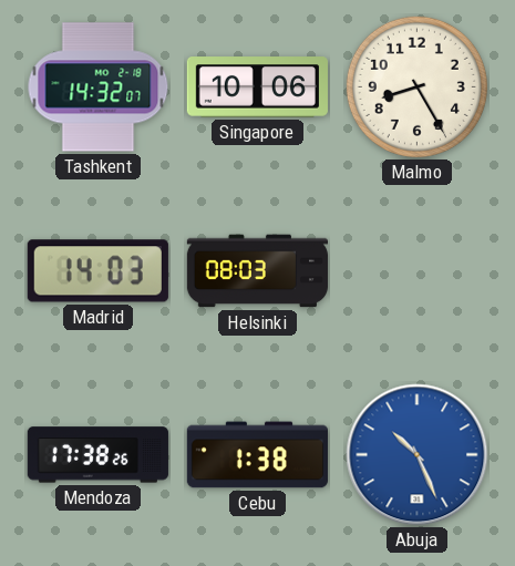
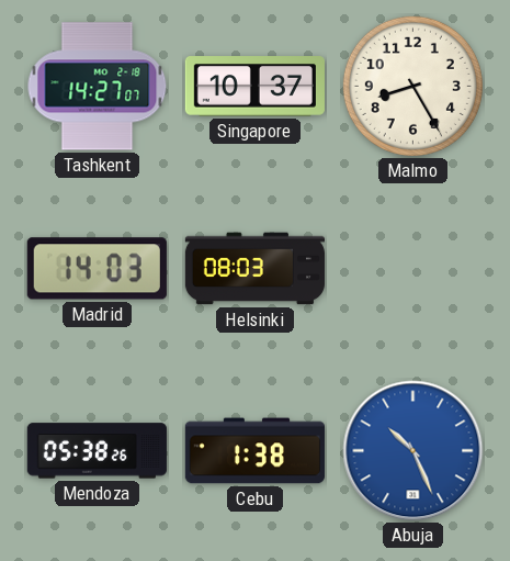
Tashkent: 14:32 -> 14:27 (98, 87)
Singapore: 10:06 -> 10:37 (254, 87)
Mendoza: 17:38 -> 05:38 (97, 451)
